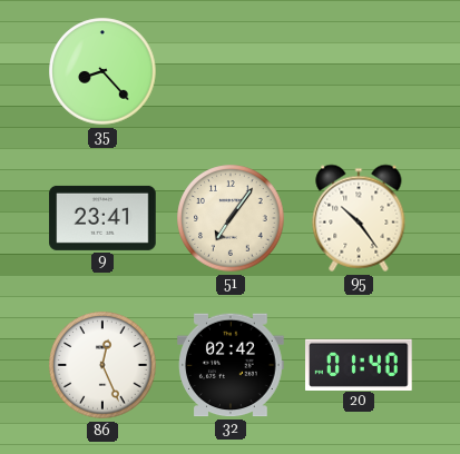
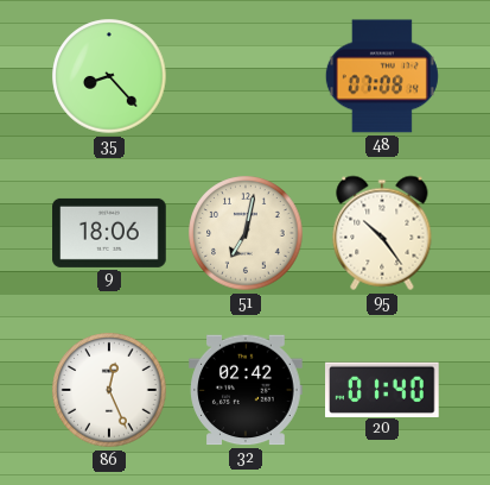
48: none -> 07:08 (382, 76)
9: 23:41 -> 18:06 (109, 233)
51: 7:06 -> 7:02 (246, 233)
